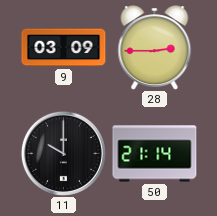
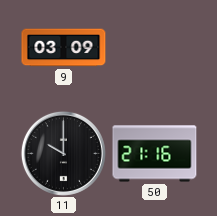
28: 2:45 -> none (155, 47)
50: 21:14 -> 21:16 (155, 154)
